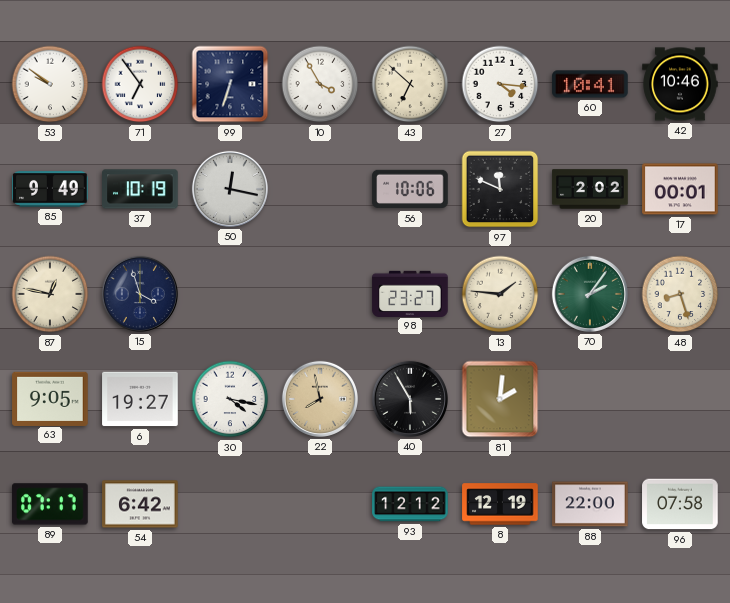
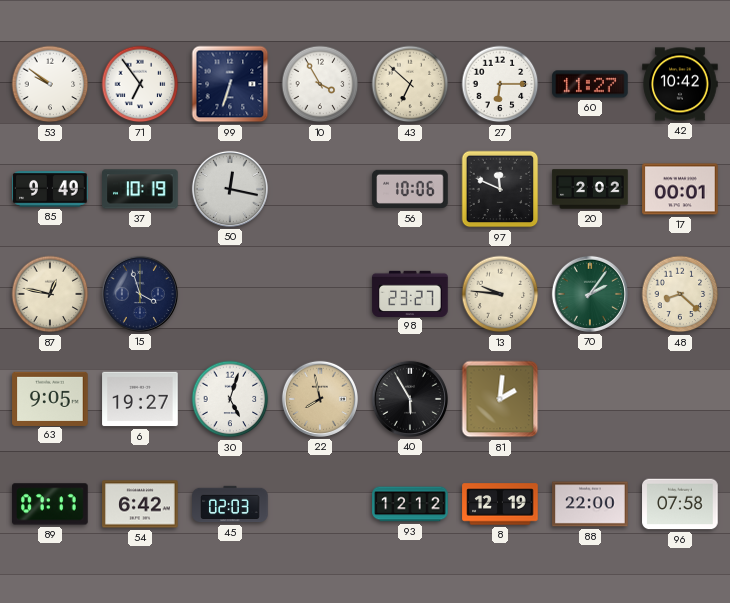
27: 4:16 -> 6:15 (500, 84)
60: 10:41 -> 11:27 (590, 84)
42: 10:46 -> 10:42 (680, 84)
13: 1:46 -> 9:46 (500, 294)
48: 8:27 -> 8:22 (680, 294)
30: 4:17 -> 5:03 (230, 399)
45: none -> 02:03 (230, 504)
